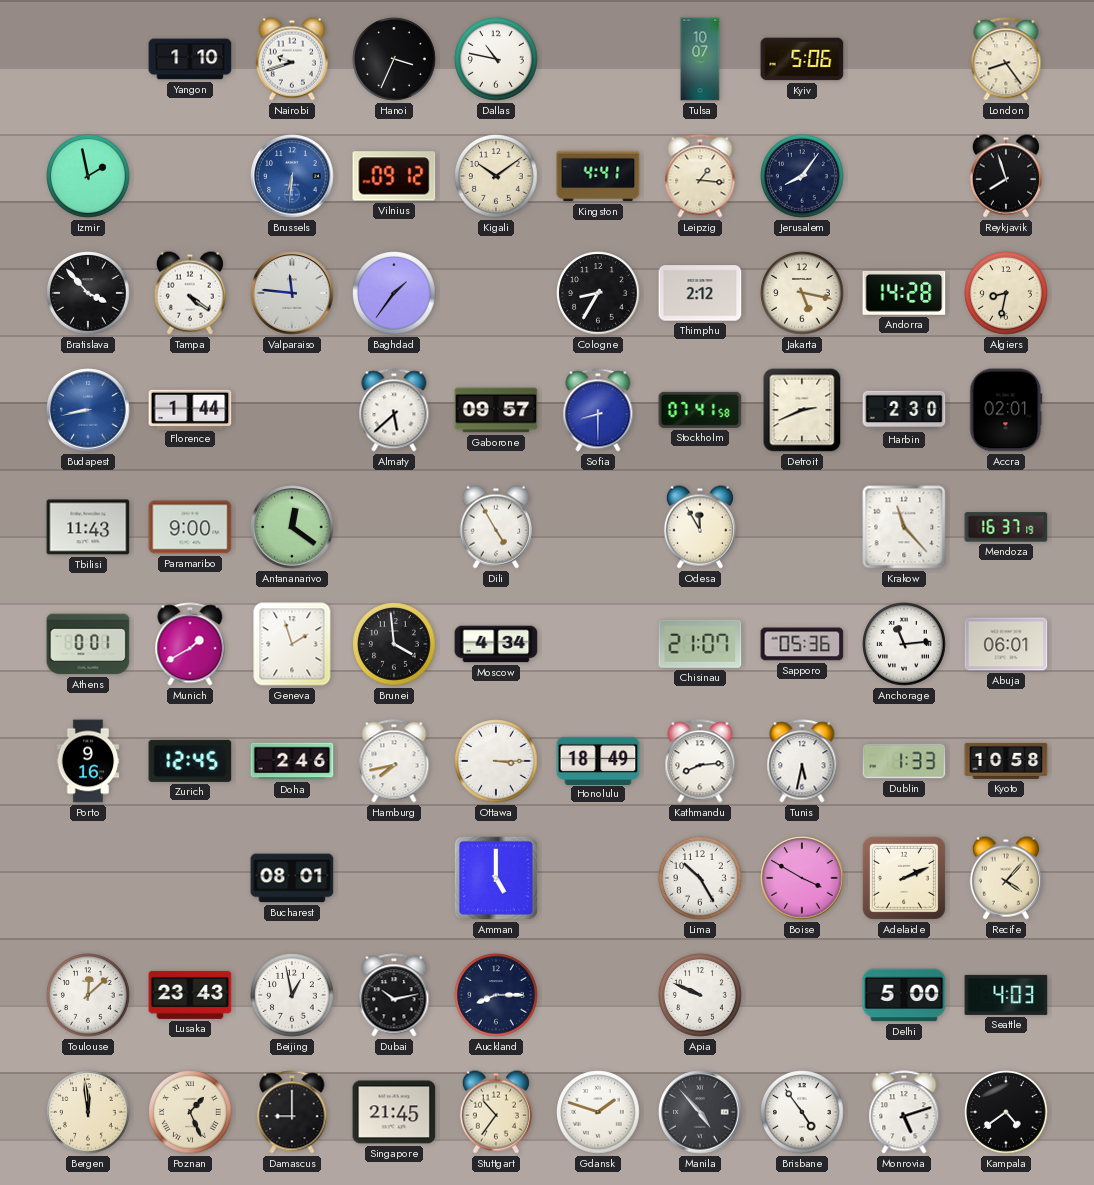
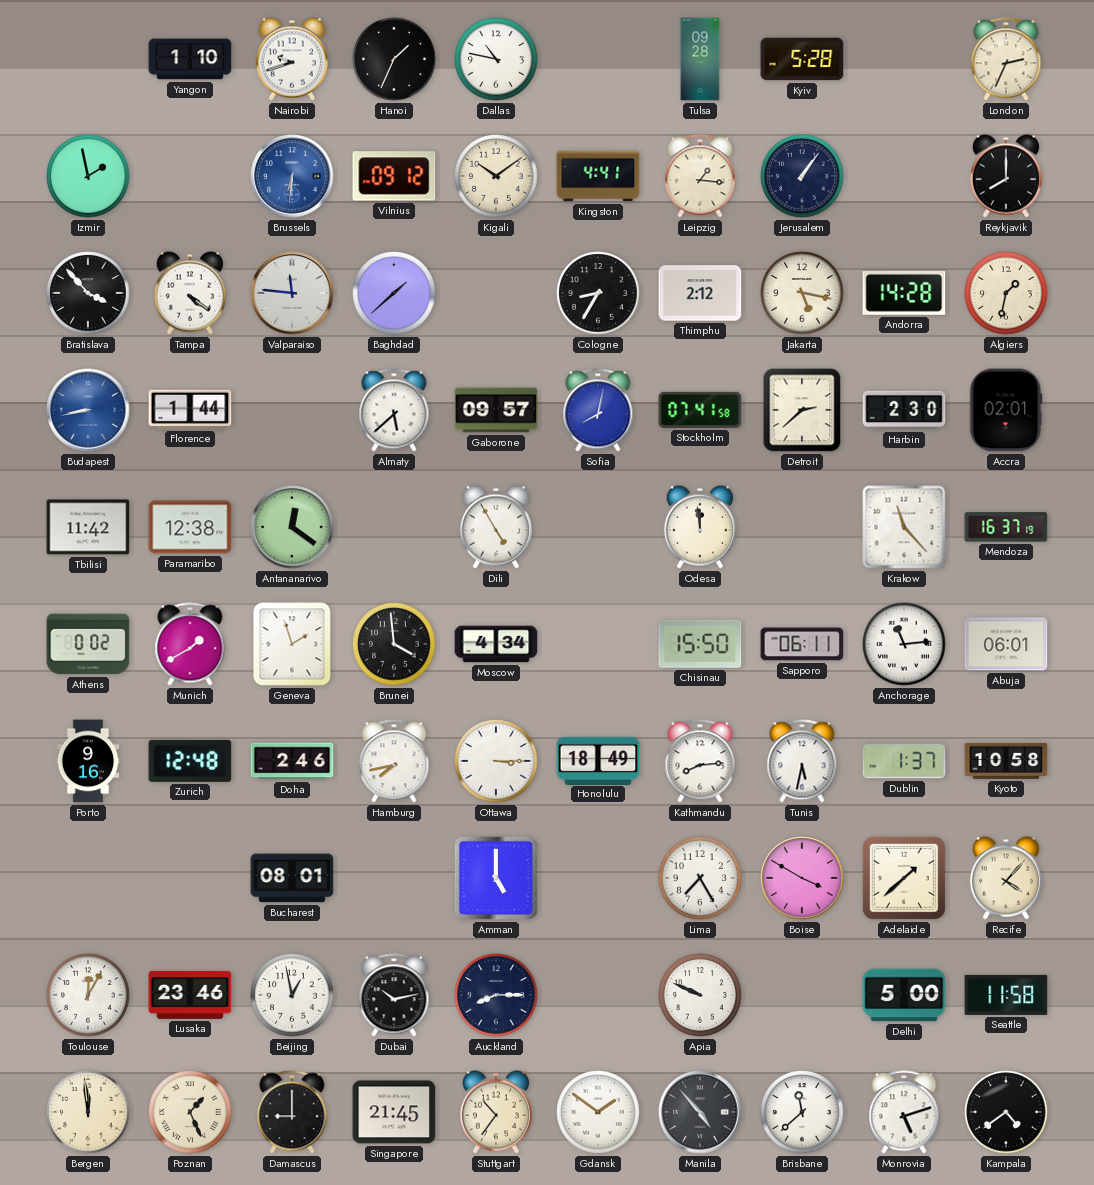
Hanoi: 3:34 -> 1:34 (394, 59)
Tulsa: 10:07 -> 09:28 (700, 59)
Kyiv: 5:06 -> 5:28 (802, 59)
London: 8:24 -> 2:34 (1006, 59)
Jerusalem: 8:06 -> 1:06 (802, 176)
Reykjavik: 7:57 -> 8:00 (1006, 176)
Baghdad: 1:36 -> 1:38 (394, 293)
Algiers: 8:32 -> 1:32 (1006, 293)
Sofia: 8:30 -> 8:02 (598, 410)
Detroit: 2:41 -> 2:38 (802, 410)
Tbilisi: 11:43 -> 11:42 (88, 527)
Paramaribo: 9:00 -> 12:38 (190, 527)
Odesa: 11:55 -> 11:59 (700, 527)
Athens: 0:01 -> 0:02 (88, 644)
Chisinau: 21:07 -> 15:50 (700, 644)
Sapporo: 05:36 -> 06:11 (802, 644)
Zurich: 12:45 -> 12:48 (190, 761)
Dublin: 1:33 -> 1:37 (904, 761)
Lima: 10:25 -> 7:25 (700, 878)
Adelaide: 2:11 -> 1:38 (904, 878)
Toulouse: 12:08 -> 12:05 (88, 995)
Lusaka: 23:43 -> 23:46 (190, 995)
Seattle: 4:03 -> 11:58 (1006, 995)
Gdansk: 1:48 -> 1:51 (598, 1112)
Brisbane: 4:54 -> 11:38 (802, 1112)
